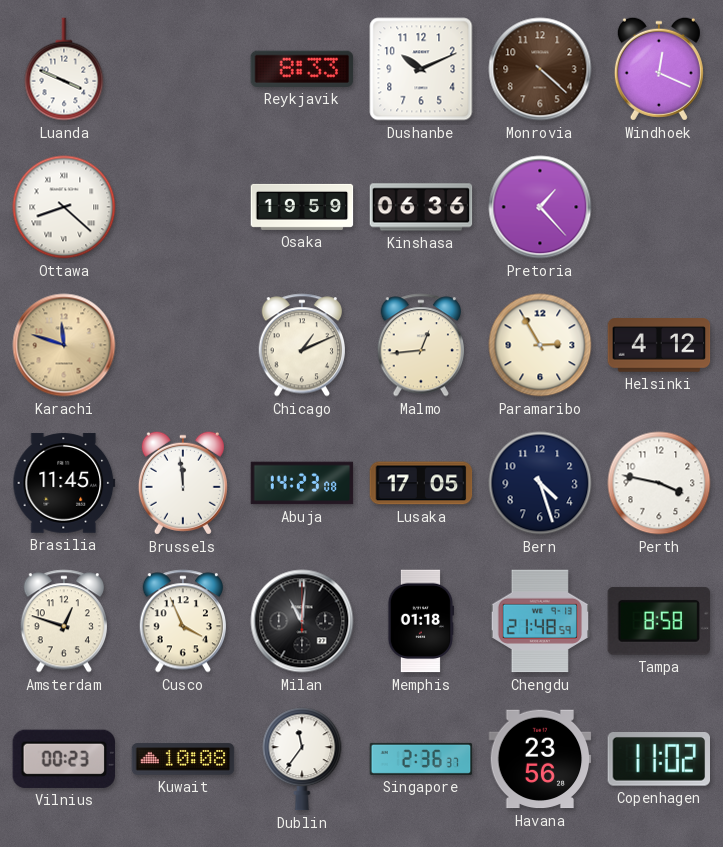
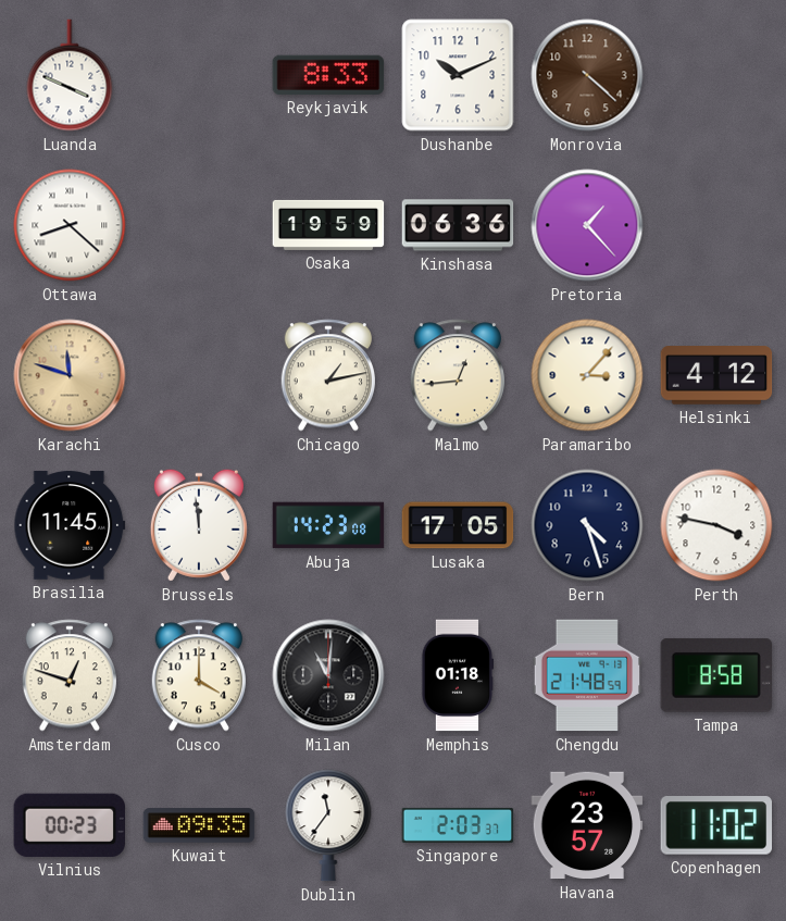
Windhoek: 12:19 -> none (659, 69)
Chicago: 1:11 -> 1:13 (327, 375)
Paramaribo: 2:55 -> 3:07 (587, 375)
Cusco: 3:56 -> 4:00 (198, 675)
Kuwait: 10:08 -> 09:35 (199, 825)
Singapore: 2:36 -> 2:03 (458, 825)
Havana: 23:56 -> 23:57 (587, 825)
